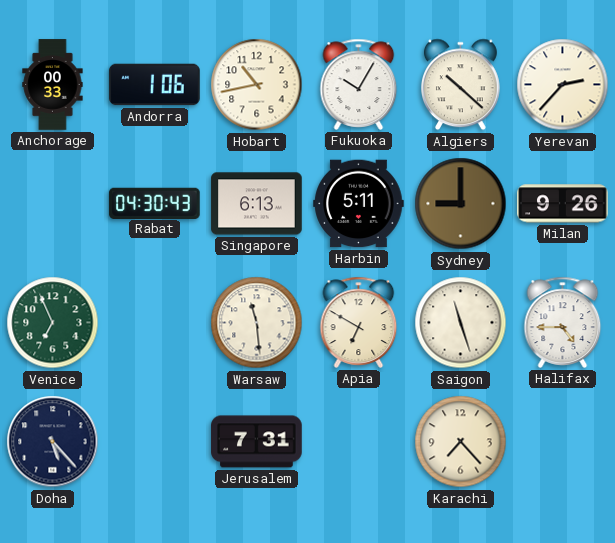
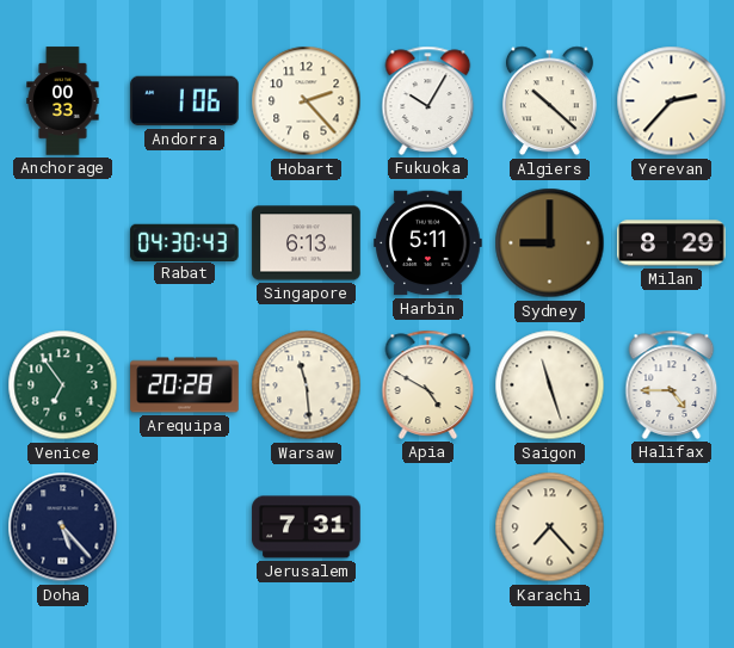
Hobart: 10:43 -> 2:23 (307, 101)
Milan: 9:26 -> 8:29 (672, 243)
Venice: 6:56 -> 6:54 (63, 385)
Arequipa: none -> 20:28 (185, 385)
Apia: 6:50 -> 4:50 (428, 384)
